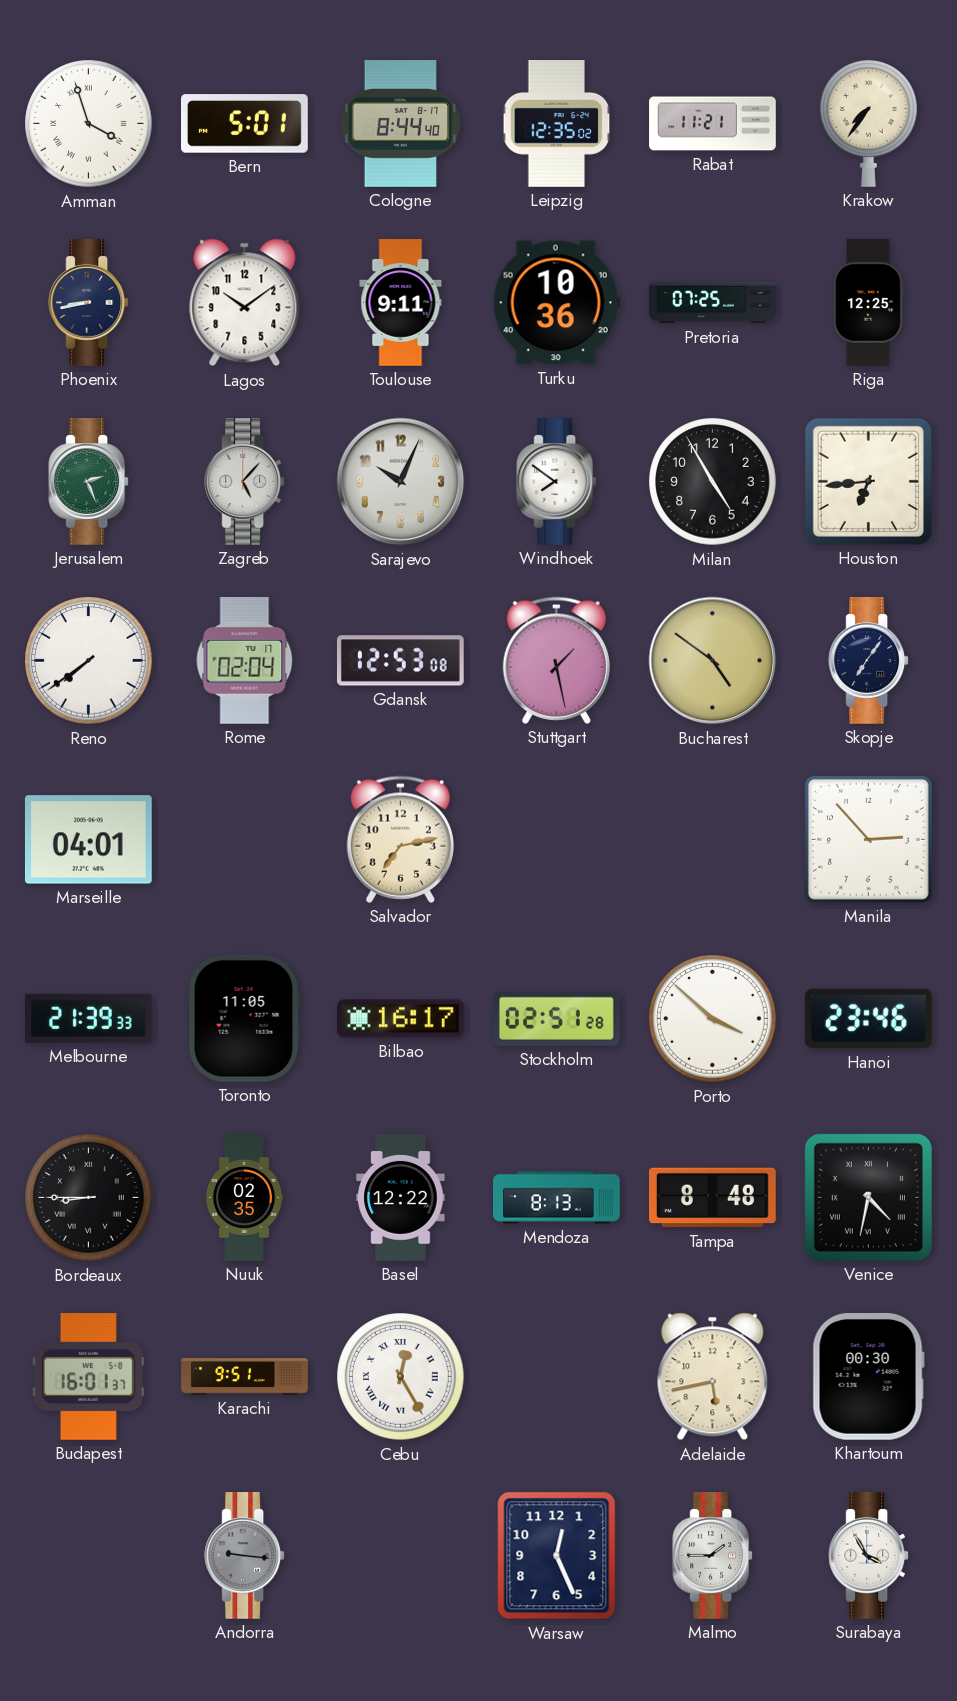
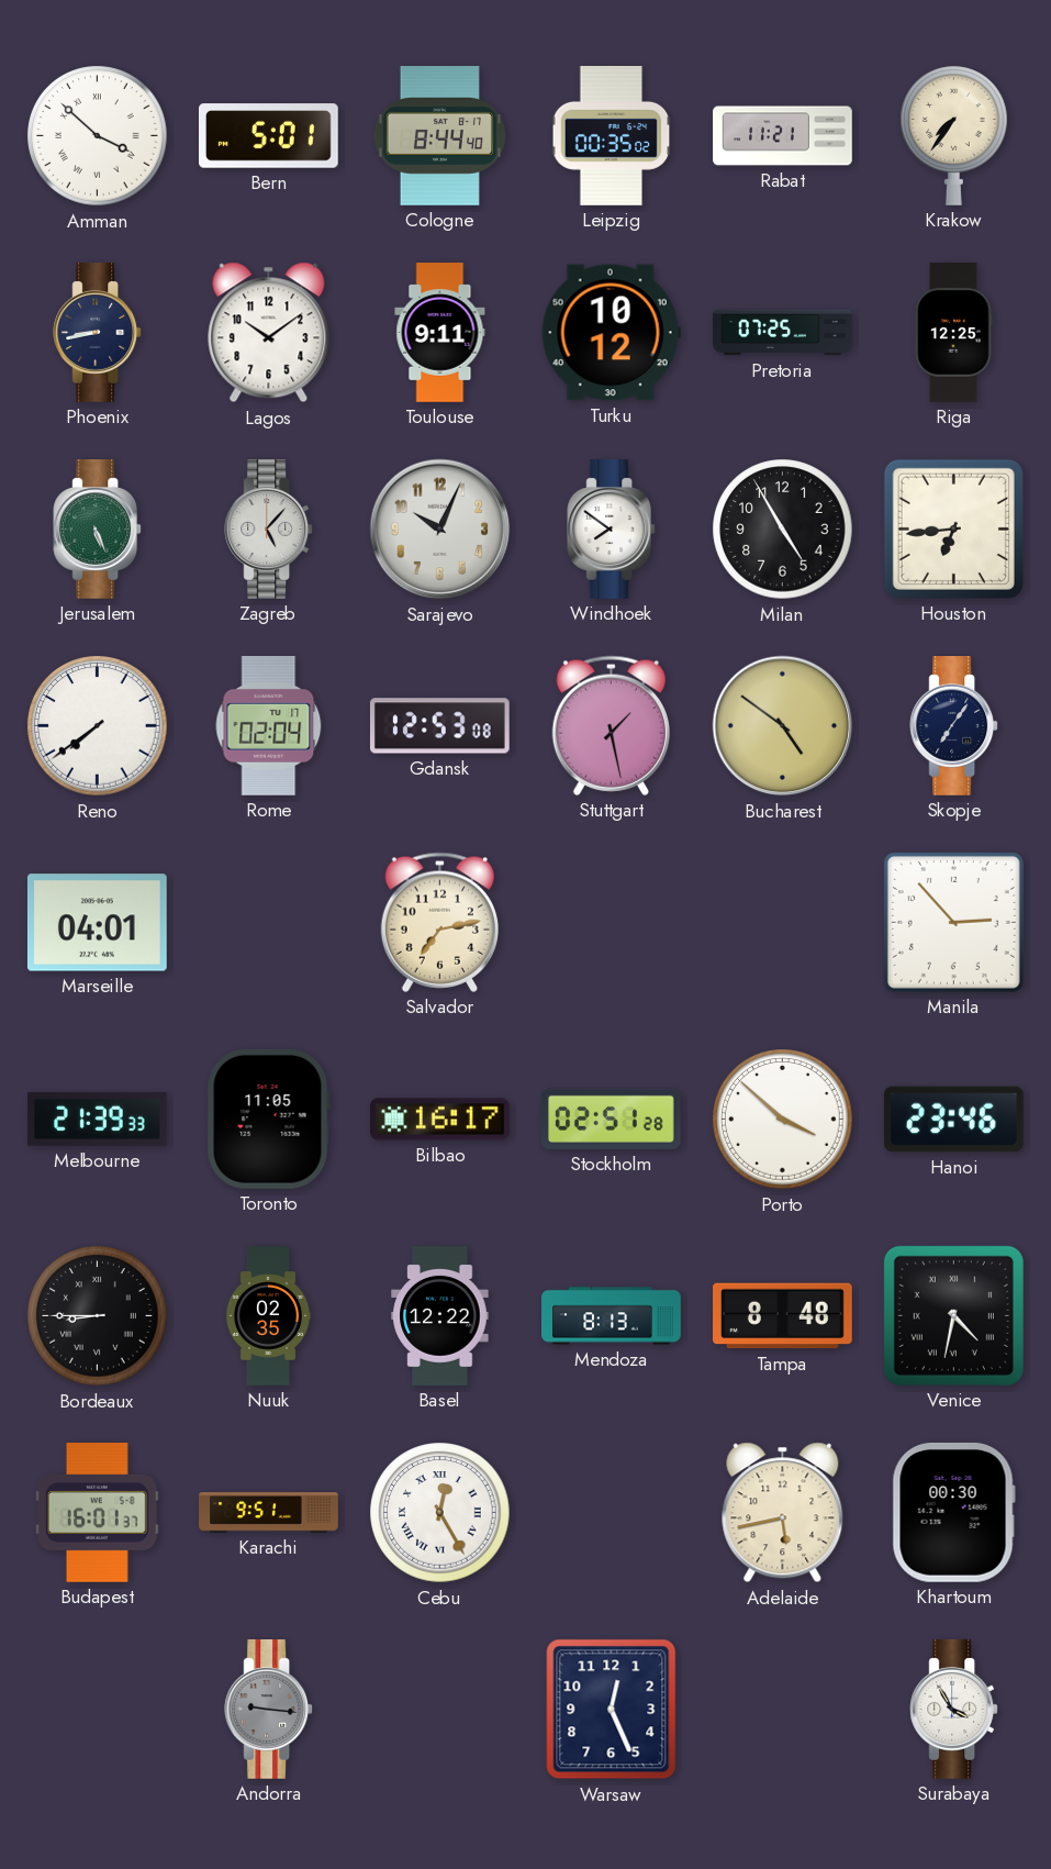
Amman: 3:57 -> 3:52 (98, 136)
Leipzig: 12:35 -> 00:35 (612, 136)
Turku: 10:36 -> 10:12 (611, 333)
Jerusalem: 2:26 -> 5:26 (98, 530)
Malmo: 1:45 -> none (713, 1556)
